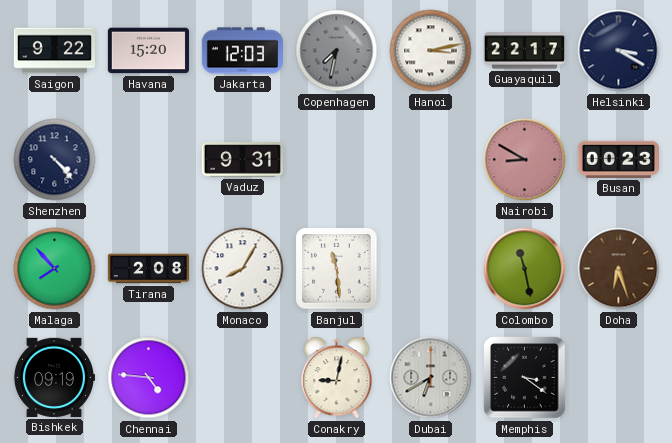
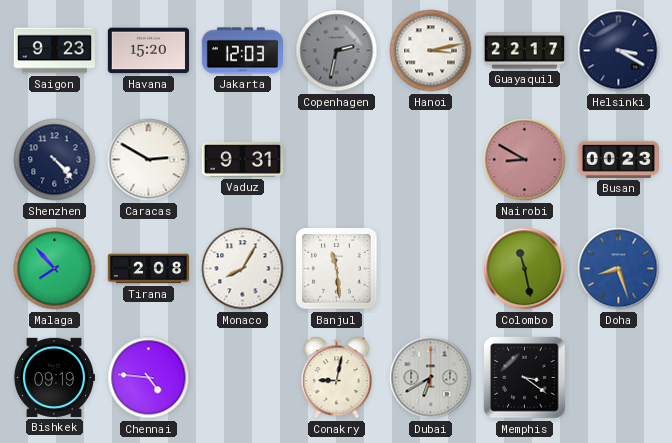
Saigon: 9:22 -> 9:23 (54, 51)
Copenhagen: 7:32 -> 2:32 (337, 51)
Caracas: none -> 2:50 (149, 160)
Doha: 6:27 -> 8:27 (619, 269)
Doha dial: brown -> blue (619, 269)
